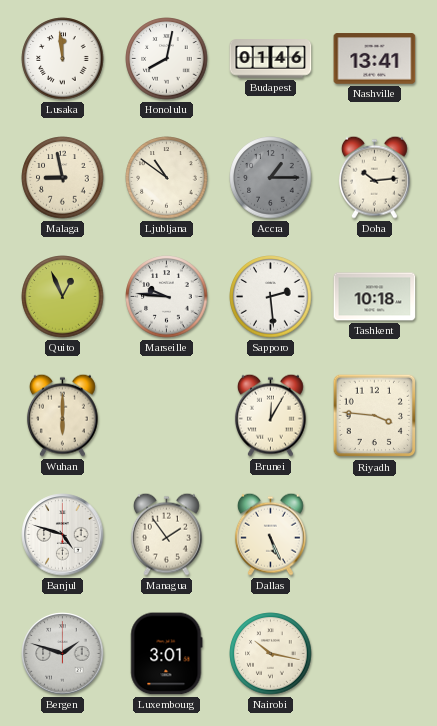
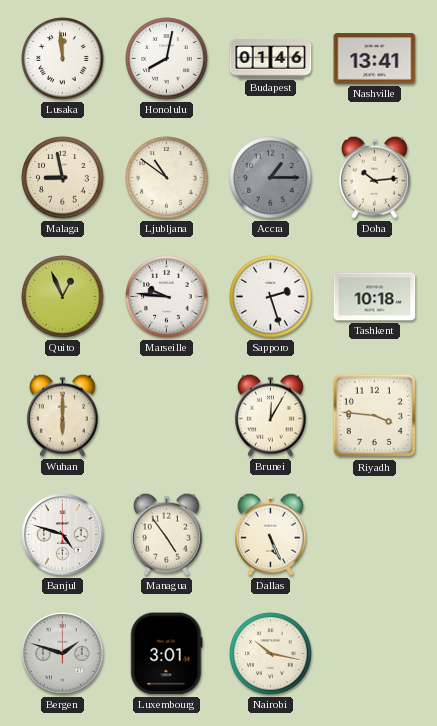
Sapporo: 2:29 -> 2:27 (271, 297)
Managua: 1:54 -> 4:54 (166, 534)
